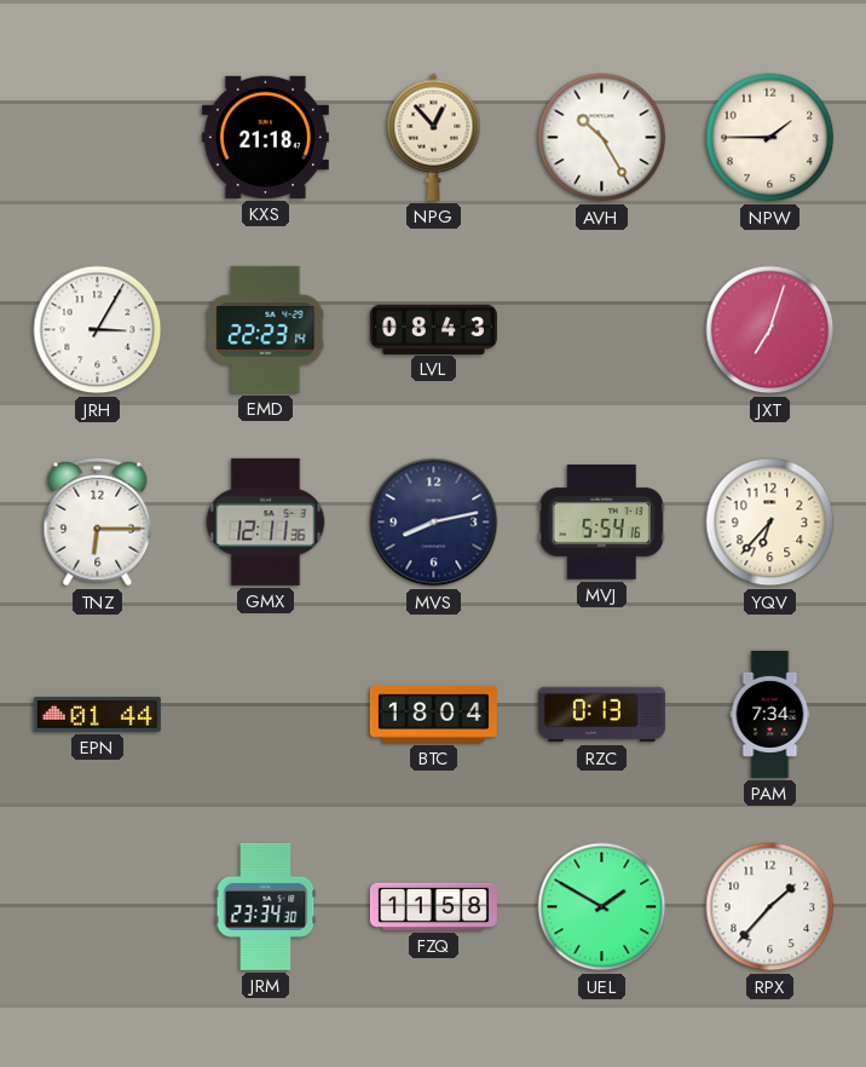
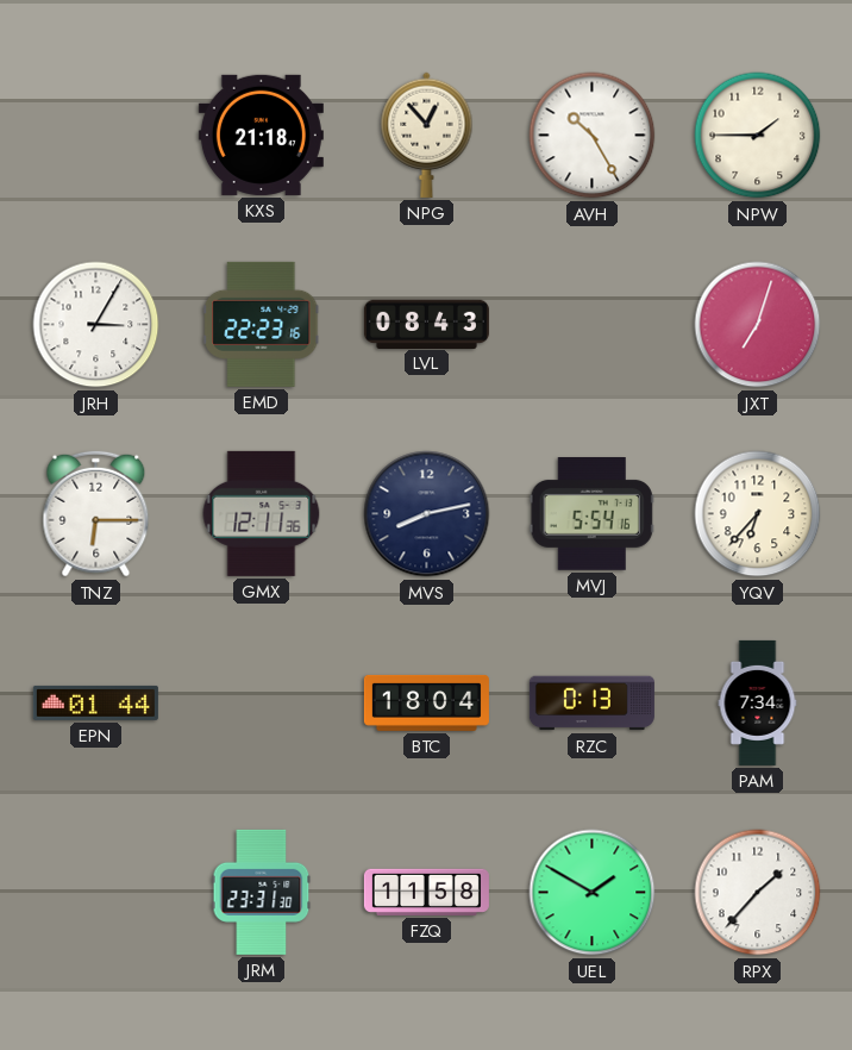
EMD: 22:23:14 -> 22:23:16 (262, 324)
JRM: 23:34 -> 23:31 (262, 892)
